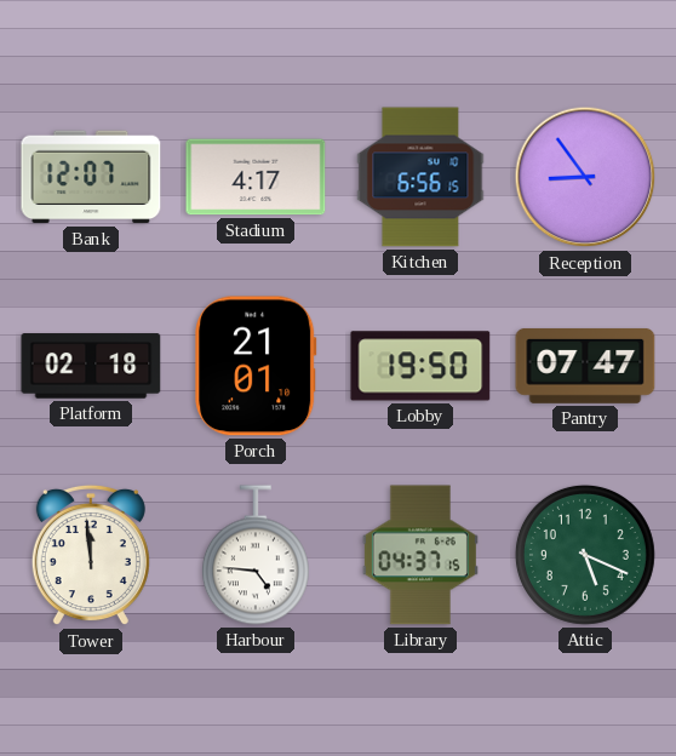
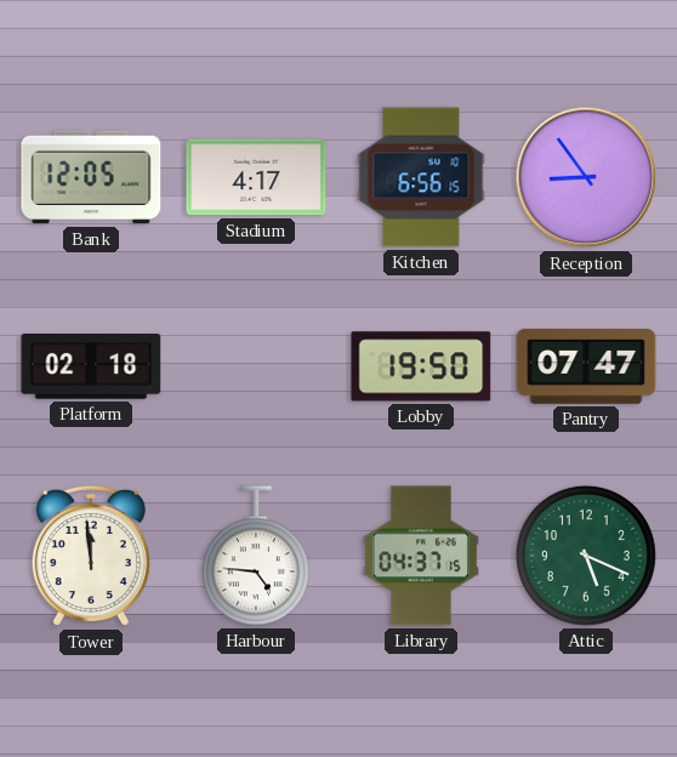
Bank: 12:07 -> 12:05 (91, 177)
Porch: 21:01 -> none (256, 366)
